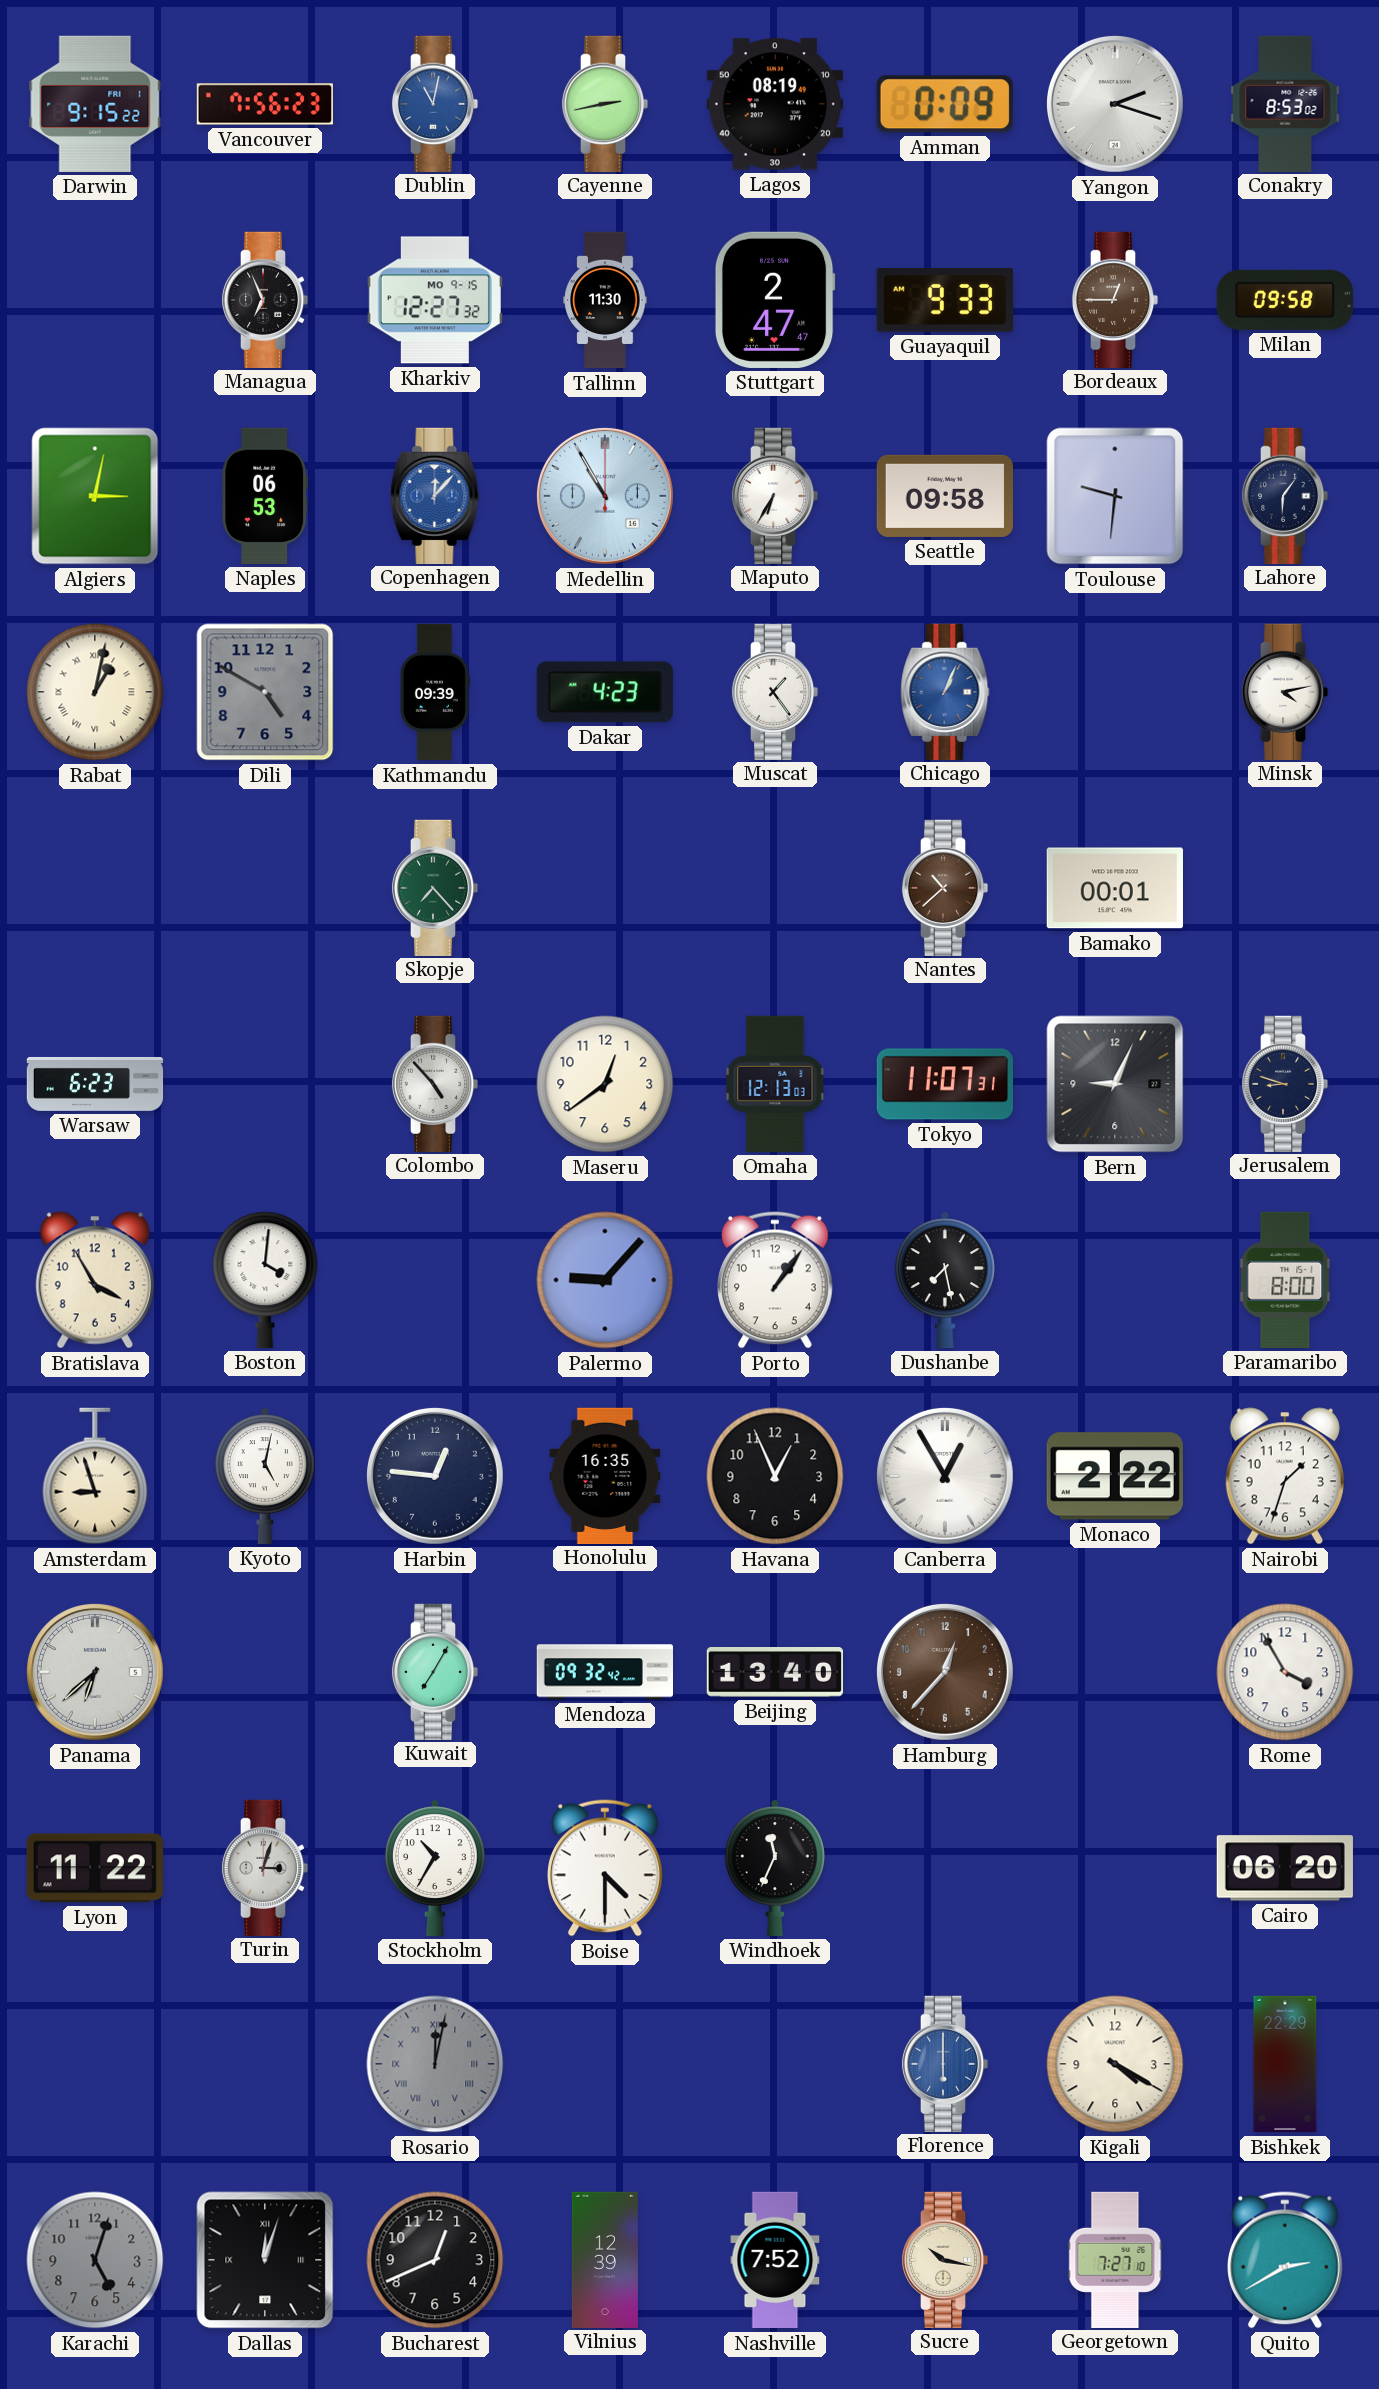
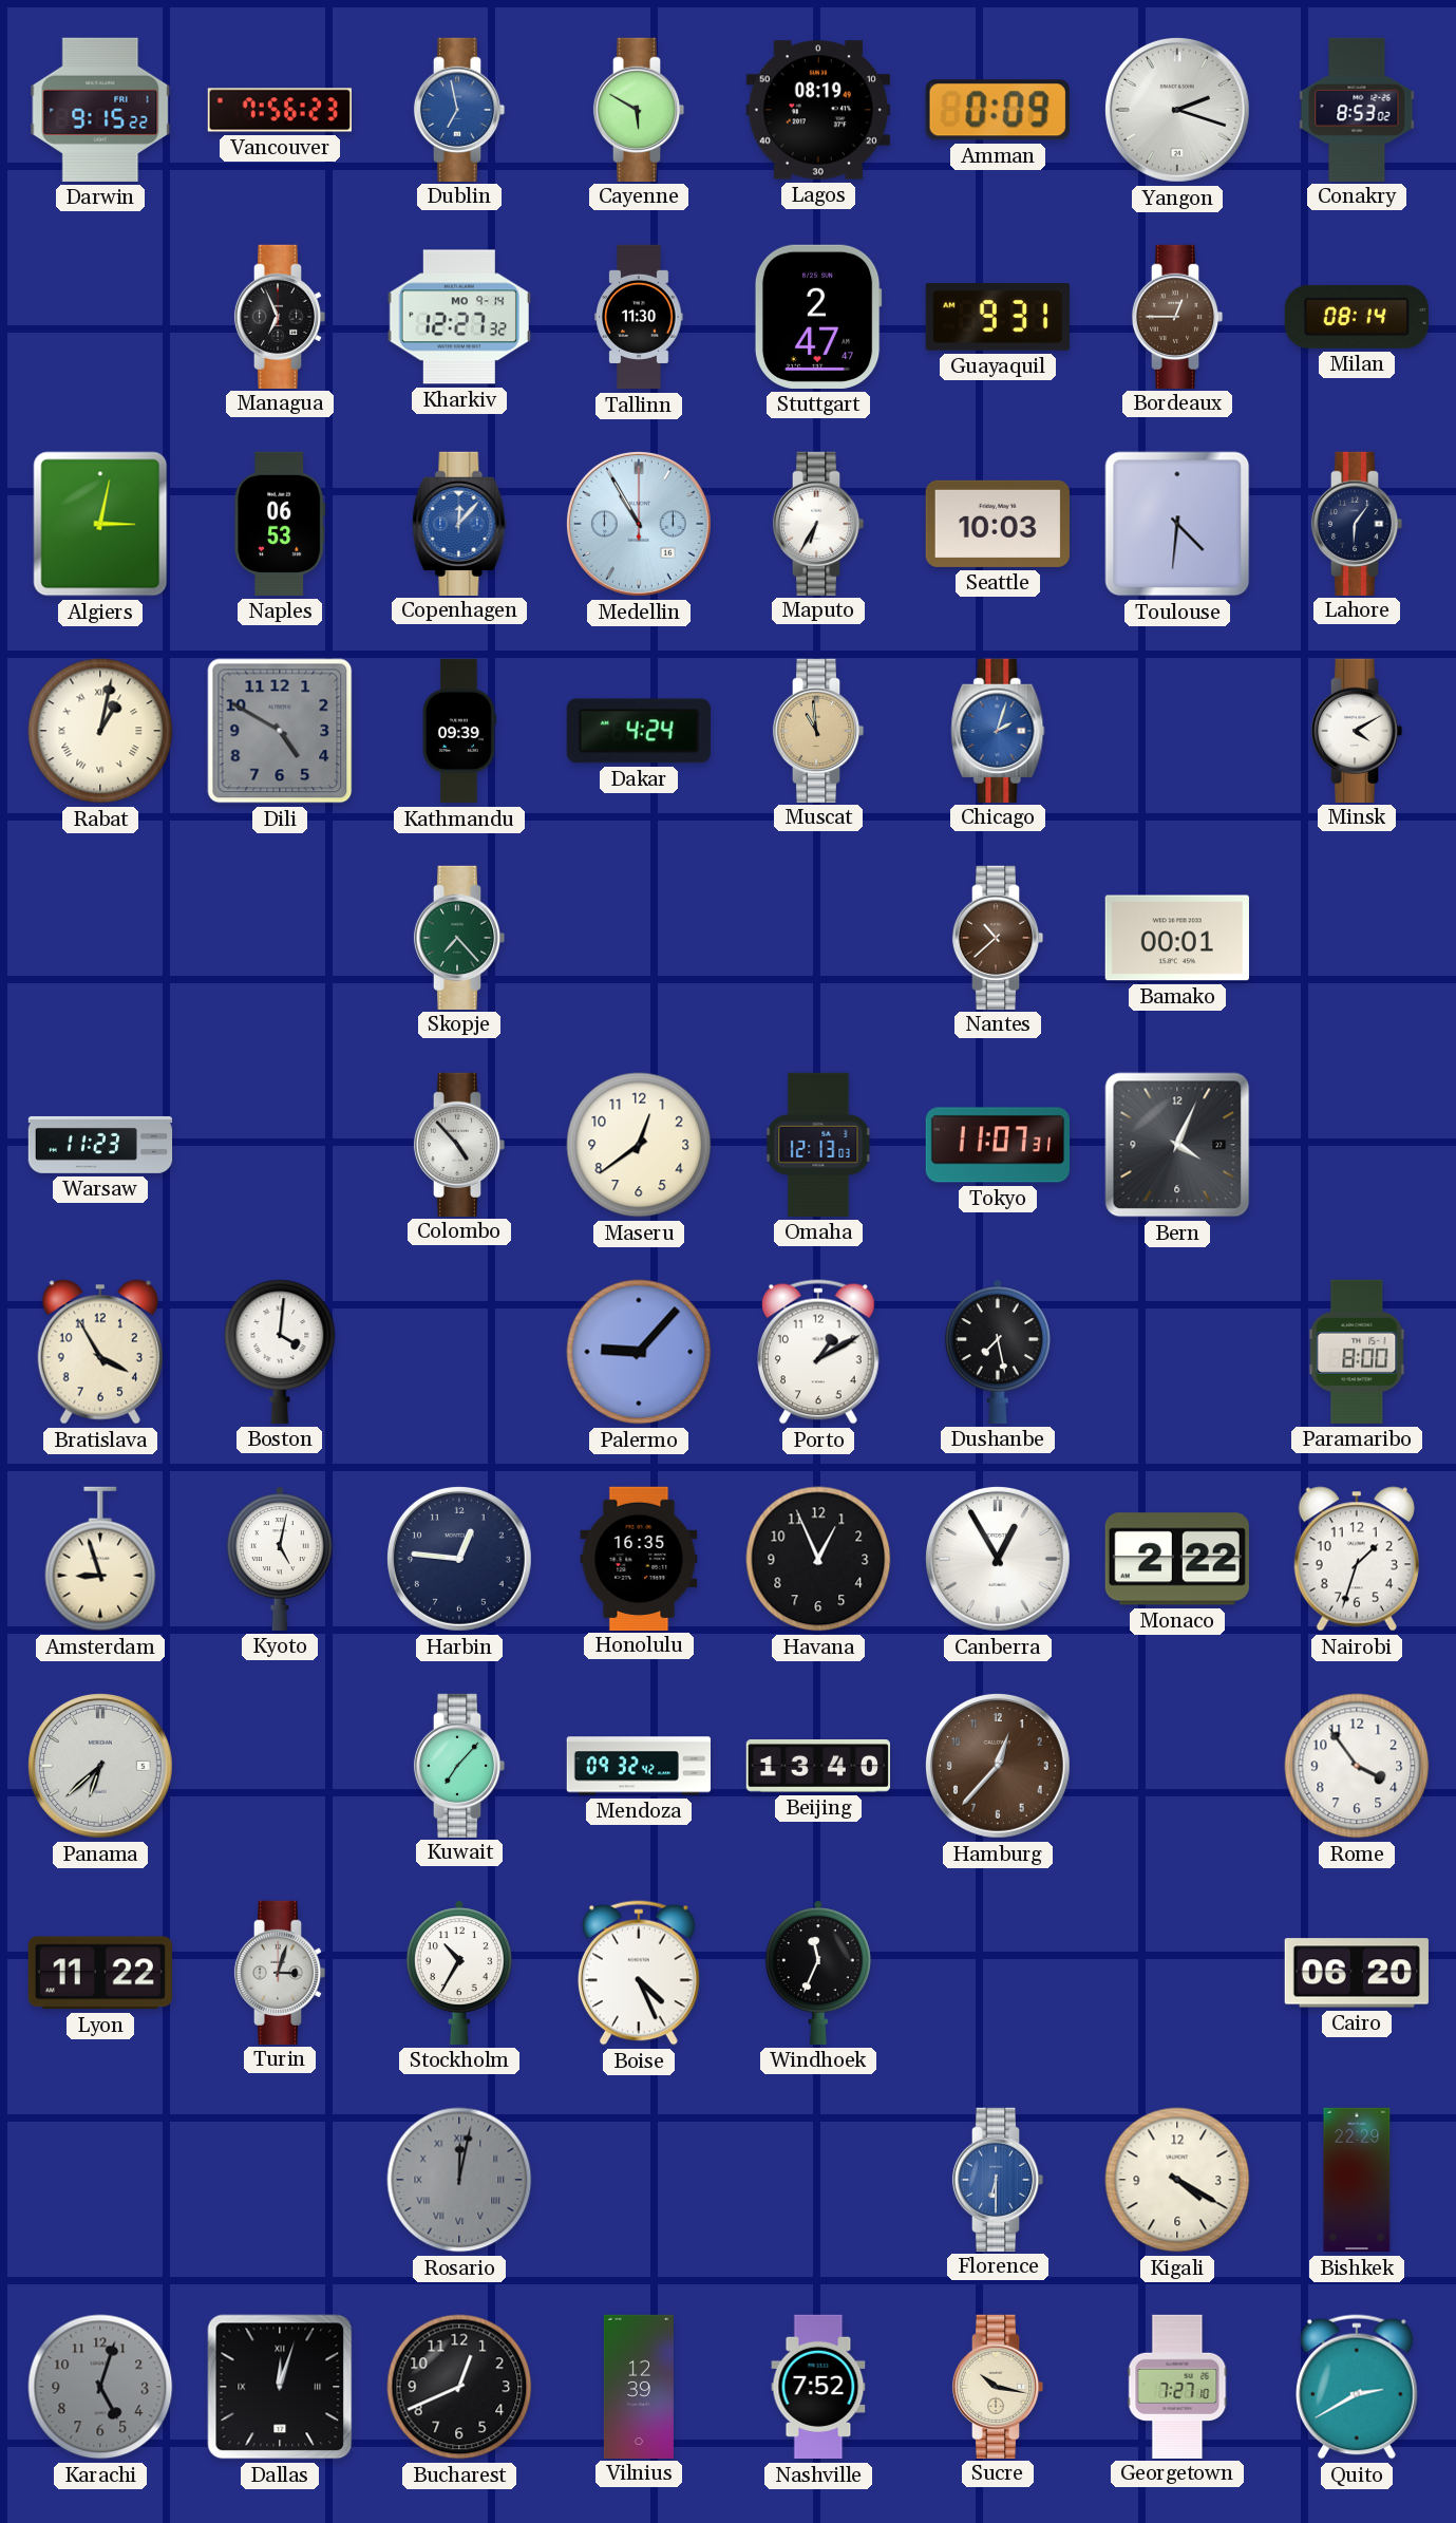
Dublin: 11:02 -> 6:58 (459, 109)
Cayenne: 2:43 -> 5:50 (639, 109)
Kharkiv date: MO 9-15 -> MO 9-14 (459, 317)
Guayaquil: 9:33 -> 9:31 (998, 318)
Milan: 09:58 -> 08:14 (1357, 317)
Seattle: 09:58 -> 10:03 (998, 524)
Toulouse: 9:31 -> 4:31 (1177, 524)
Dakar: 4:23 -> 4:24 (639, 731)
Muscat: 1:24 -> 10:59 (818, 730)
Muscat dial: white -> champagne (818, 730)
Chicago: 1:04 -> 2:03 (998, 730)
Minsk: 4:13 -> 4:10 (1357, 730)
Warsaw: 6:23 -> 11:23 (100, 1145)
Bern: 9:04 -> 4:04 (1177, 1145)
Jerusalem: 8:48 -> none (1285, 1083)
Porto: 1:06 -> 1:10 (819, 1352)
Kuwait: 7:05 -> 7:07 (459, 1765)
Rome: 3:55 -> 3:54 (1357, 1766)
Boise: 4:30 -> 4:26 (640, 1973)
Florence: 6:00 -> 6:30 (998, 2179)
